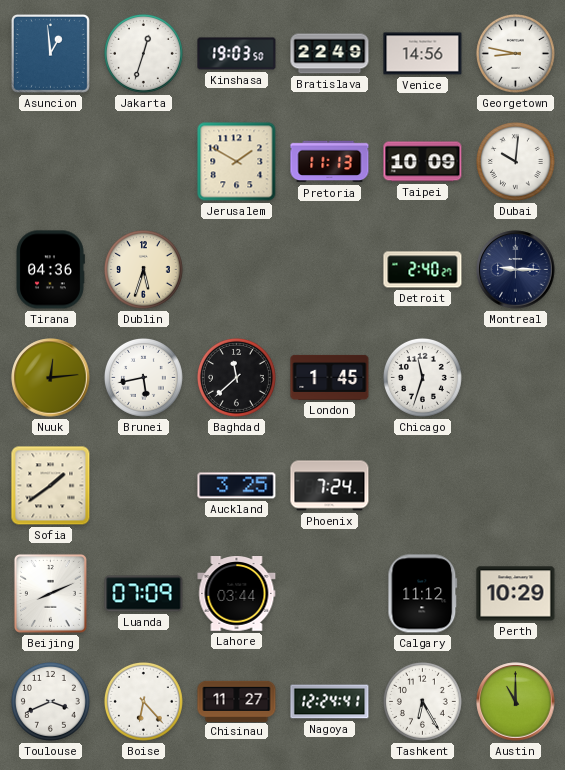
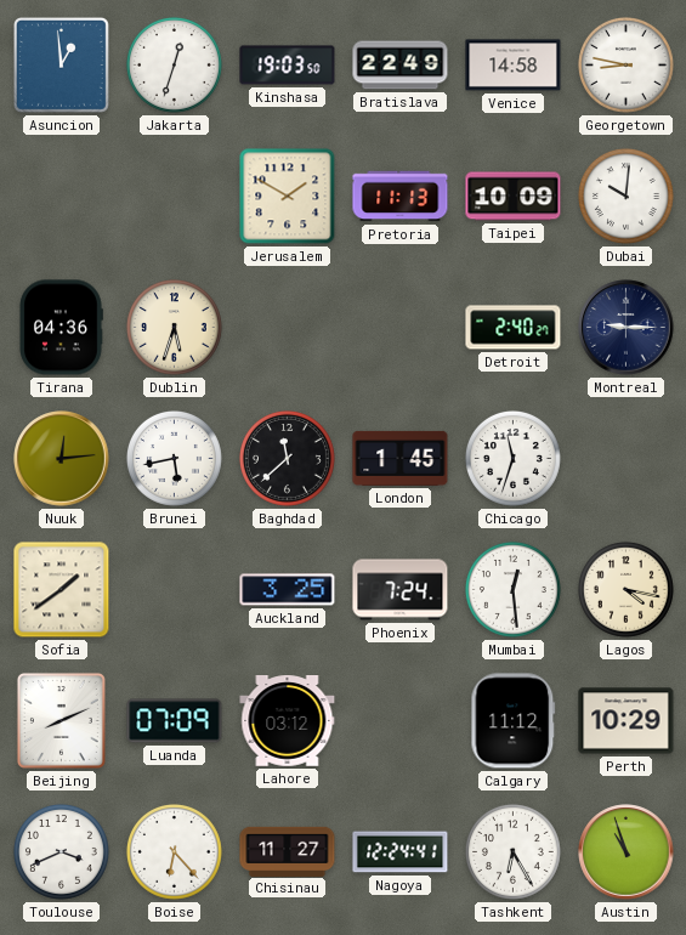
Venice: 14:56 -> 14:58 (514, 66)
Mumbai: none -> 12:29 (512, 589)
Lagos: none -> 4:17 (625, 589)
Lahore: 03:44 -> 03:12 (288, 721)
Austin: 11:00 -> 10:57 (627, 852)
